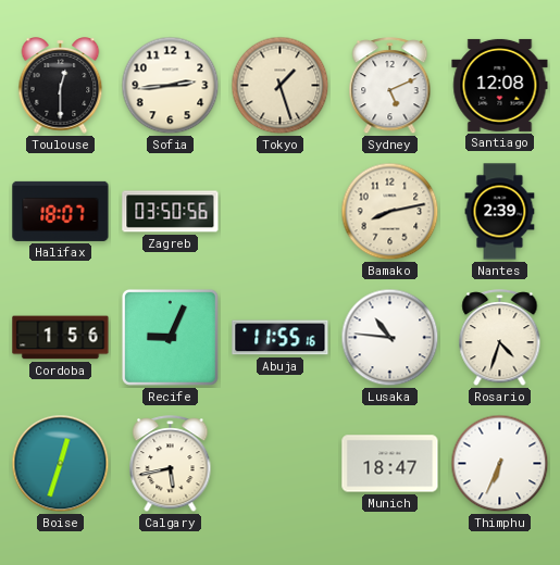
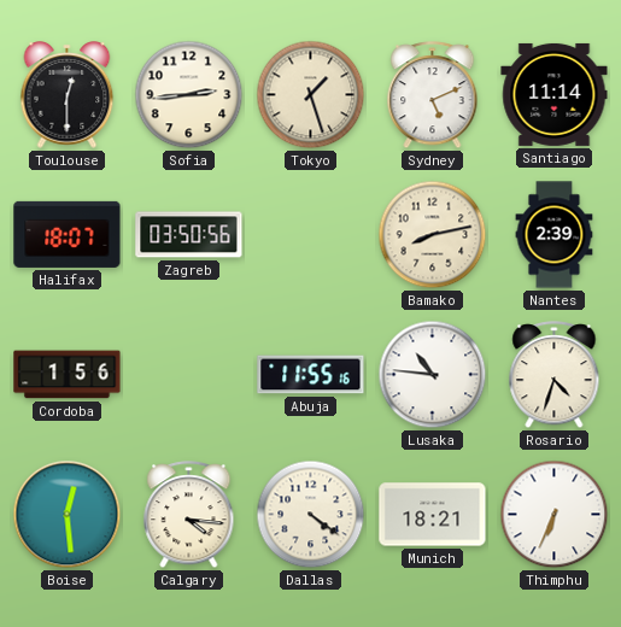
Santiago: 12:08 -> 11:14 (555, 94)
Recife: 9:04 -> none (170, 337)
Boise: 12:33 -> 12:29 (68, 515)
Calgary: 5:43 -> 4:16 (189, 515)
Dallas: none -> 4:21 (311, 515)
Munich: 18:47 -> 18:21 (433, 515)
